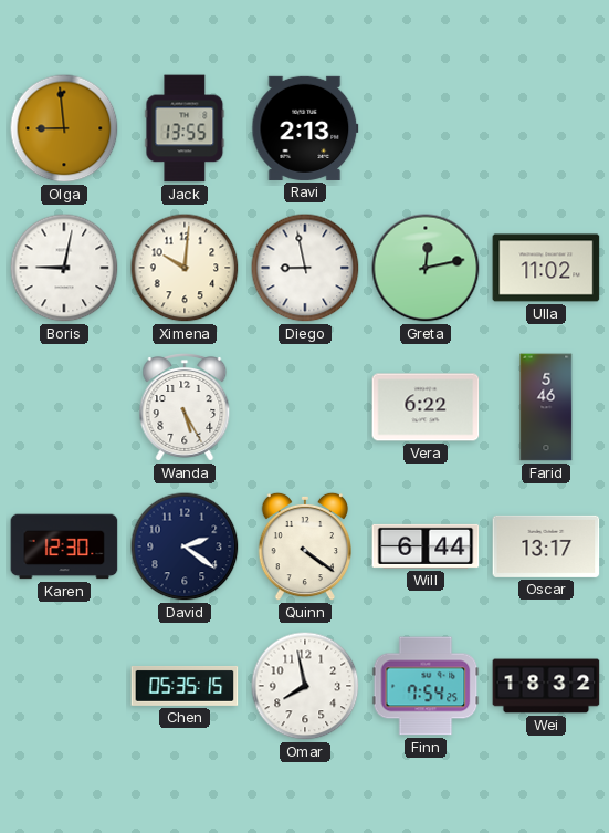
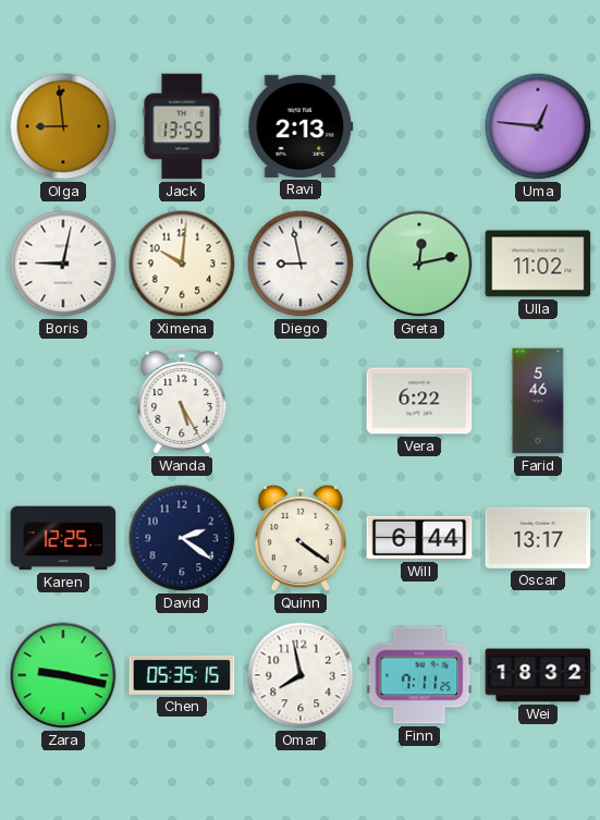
Uma: none -> 12:46 (538, 126)
Karen: 12:30 -> 12:25 (63, 538)
Zara: none -> 9:17 (63, 675)
Finn: 7:54 -> 7:11 (419, 675)
